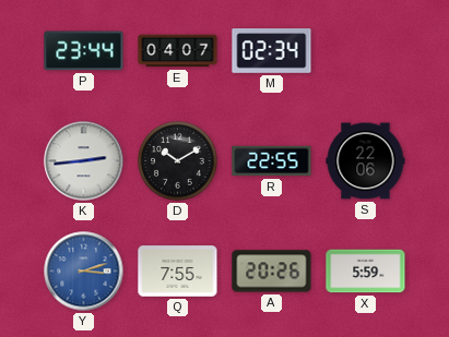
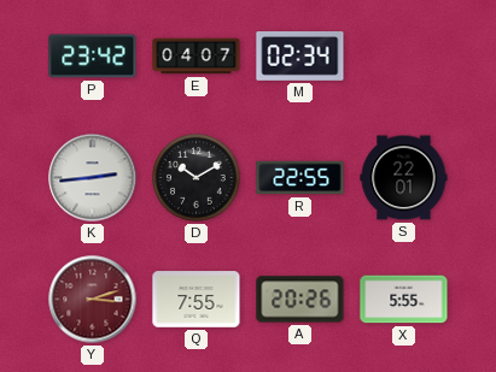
P: 23:44 -> 23:42 (93, 57)
S: 22:06 -> 22:01 (404, 178)
Y dial: blue -> burgundy (93, 300)
X: 5:59 -> 5:55 (404, 300)
